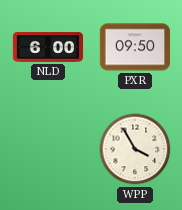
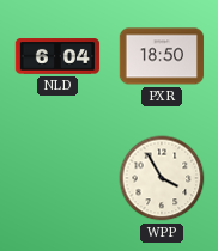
NLD: 6:00 -> 6:04 (57, 56)
PXR: 09:50 -> 18:50 (162, 56)
